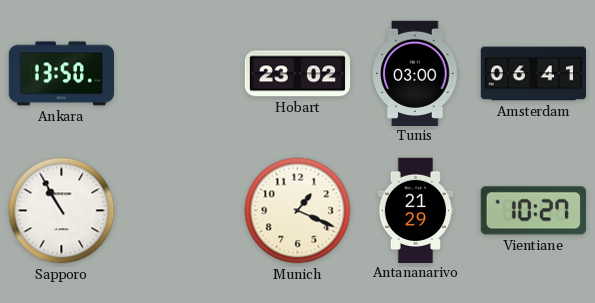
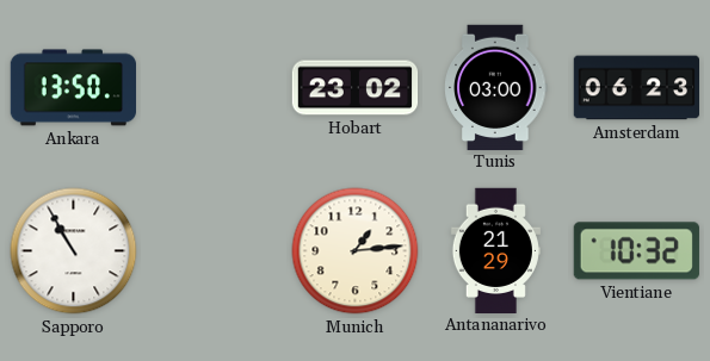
Amsterdam: 06:41 -> 06:23 (637, 88)
Munich: 1:19 -> 1:14 (356, 251)
Vientiane: 10:27 -> 10:32 (636, 251)
